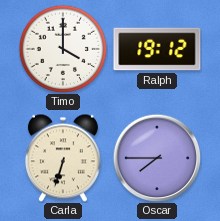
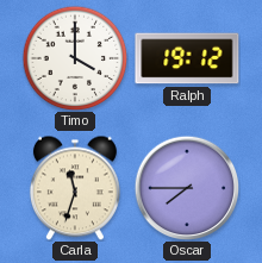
Carla: 6:33 -> 11:33 (75, 188)
